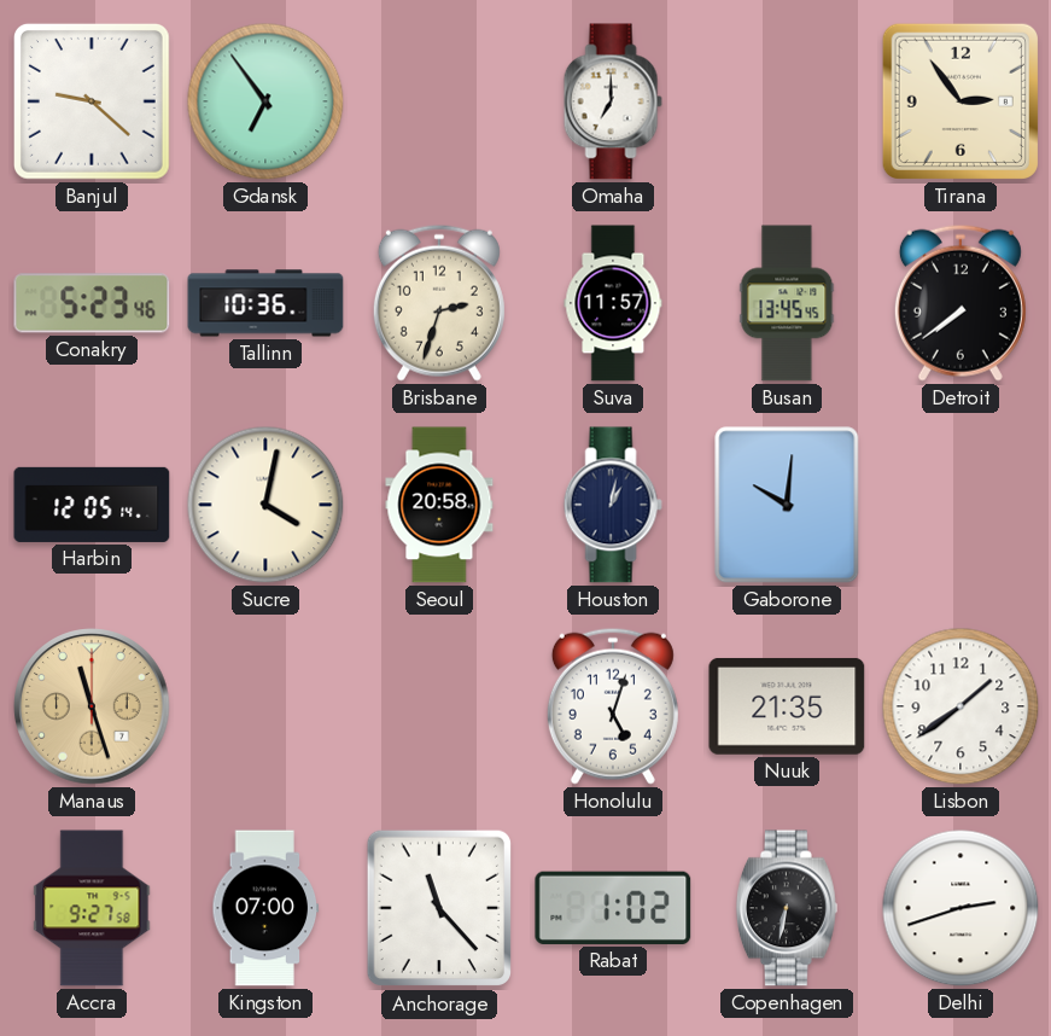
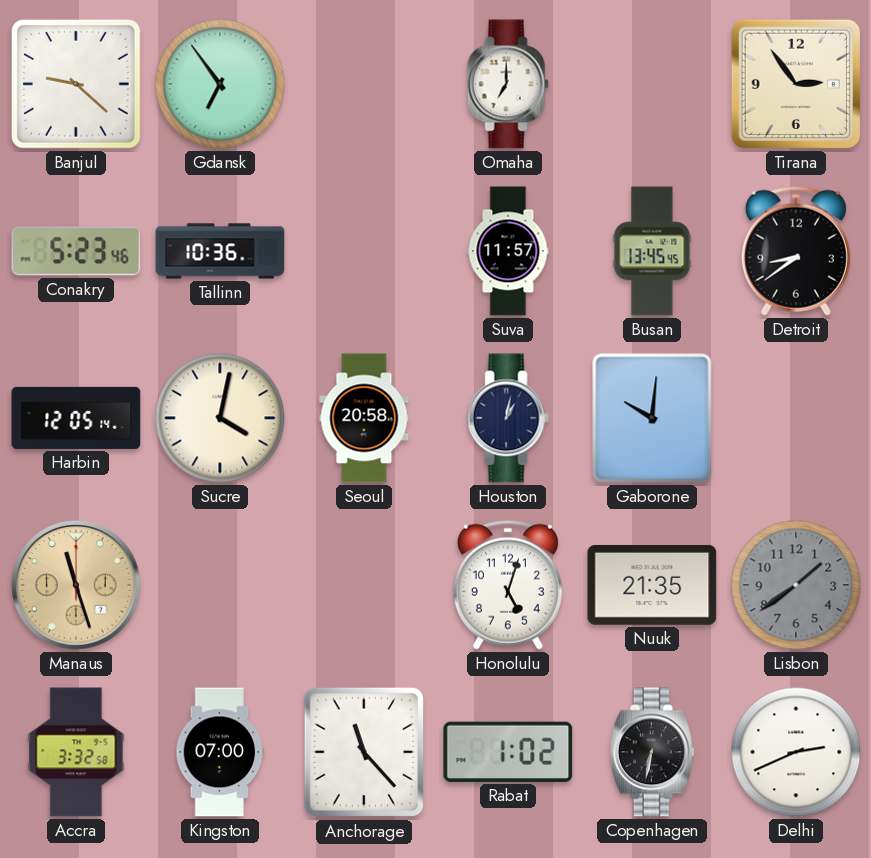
Brisbane: 2:33 -> none (439, 303)
Detroit: 7:39 -> 8:39 (796, 251)
Lisbon dial: white -> grey (796, 585)
Accra: 9:27 -> 3:32 (76, 752)
Delhi: 2:42 -> 2:41 (796, 752)
